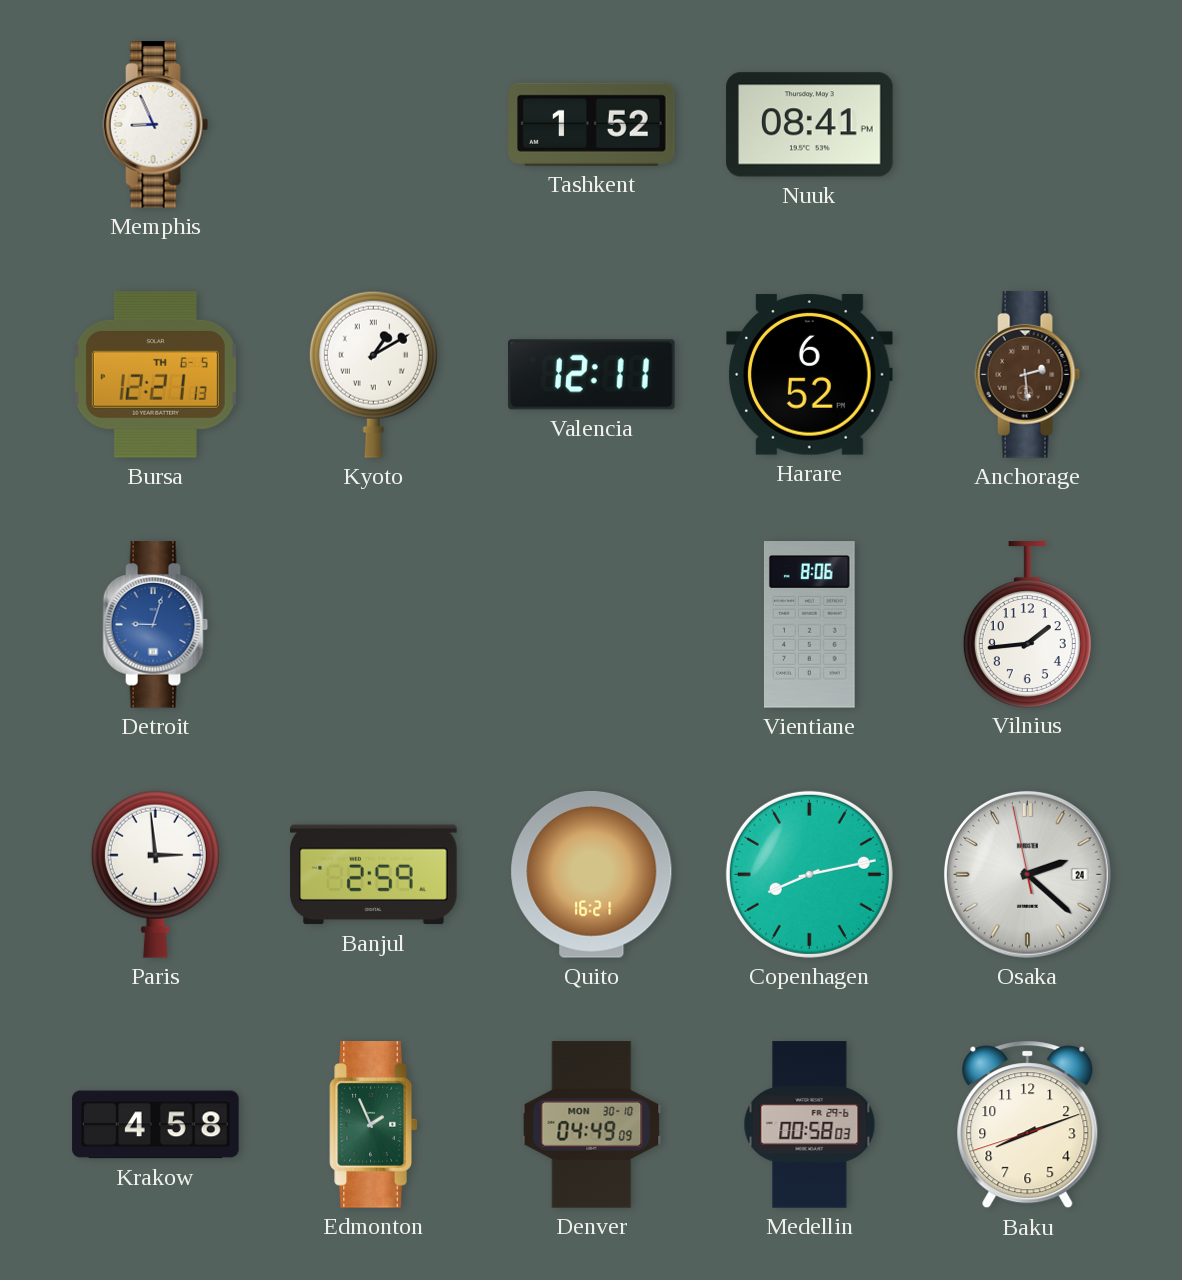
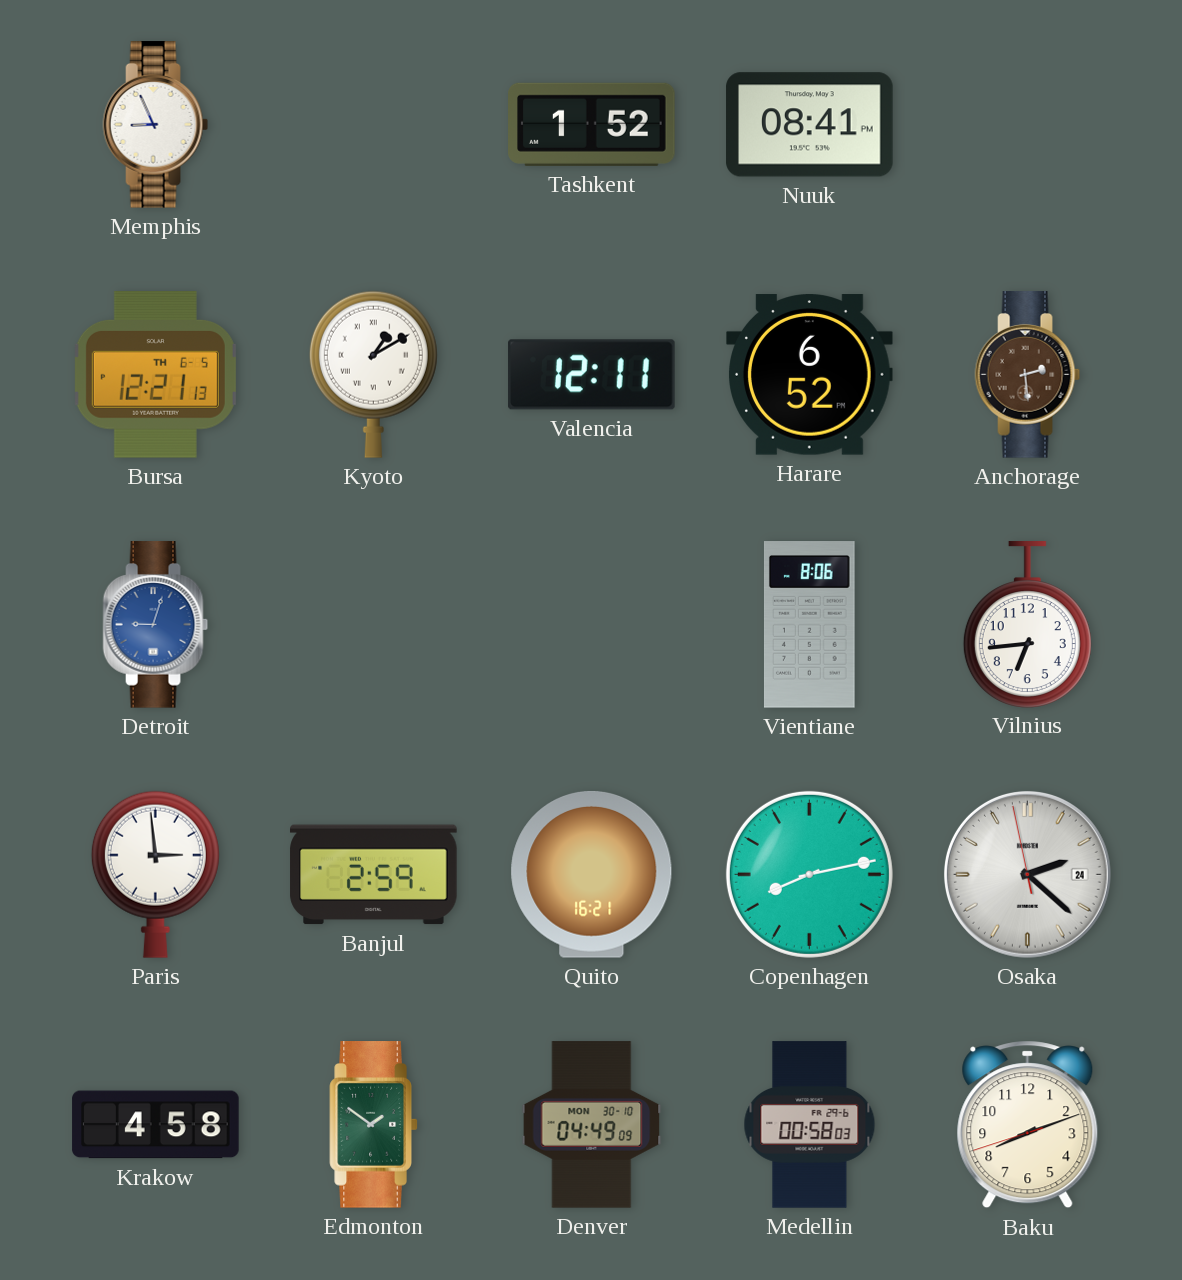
Vilnius: 1:44 -> 6:44 (1027, 624)
Edmonton: 1:56 -> 1:51 (374, 1125)
